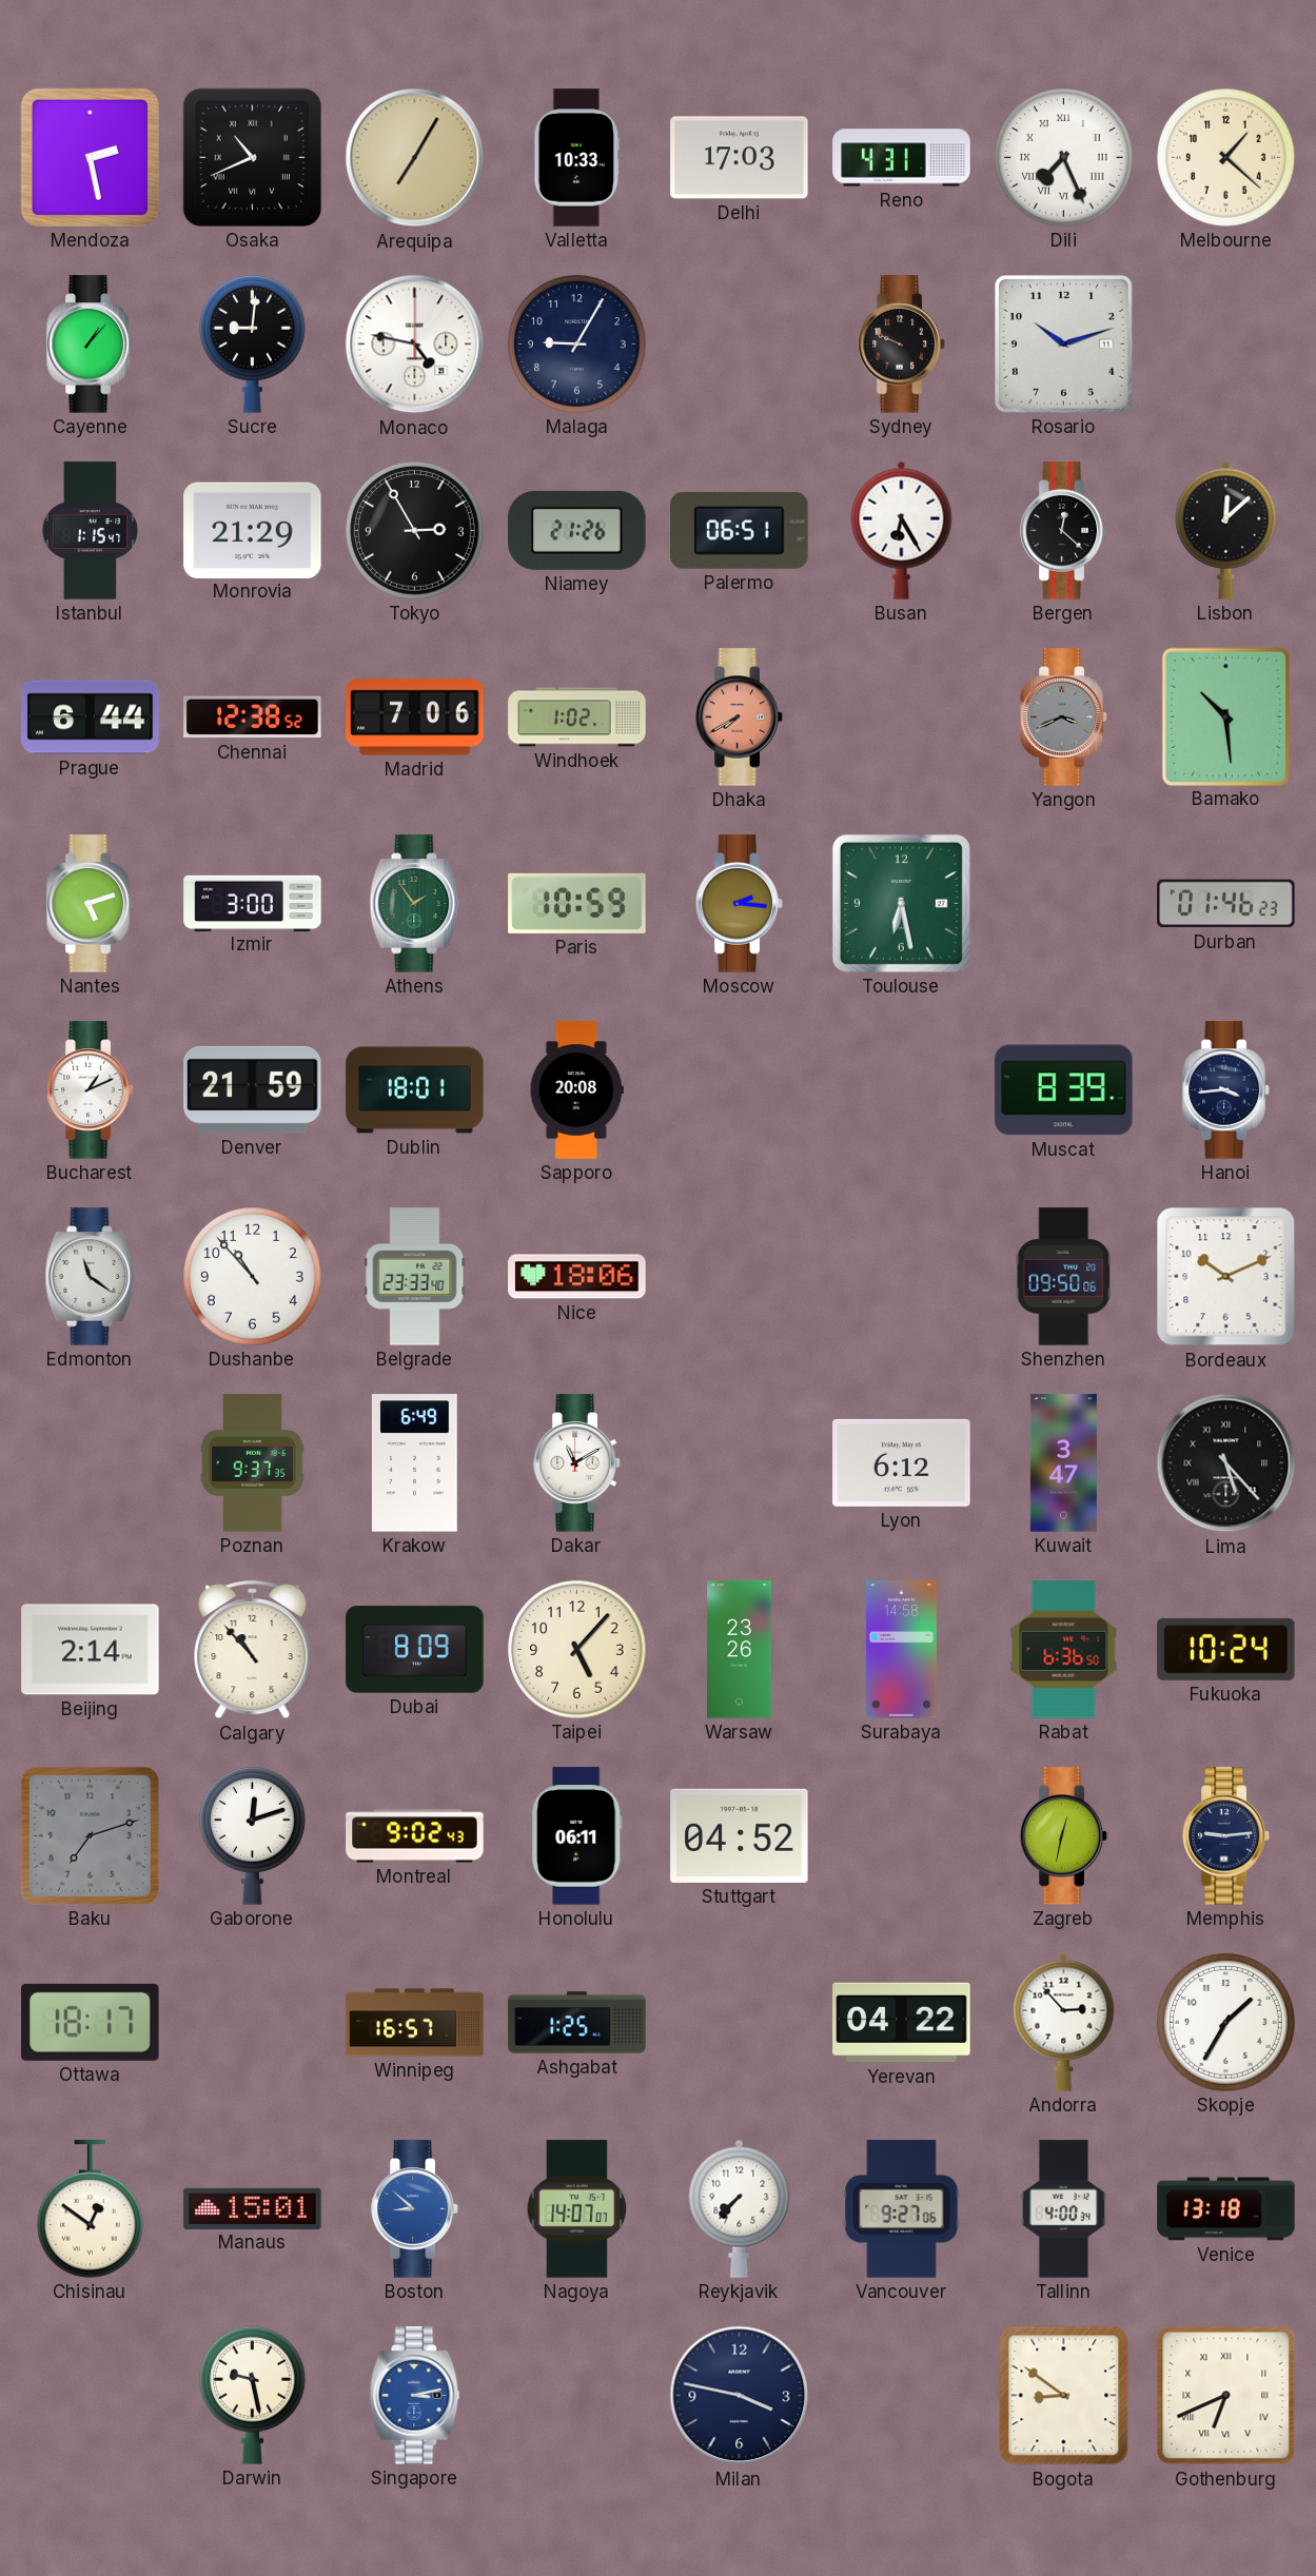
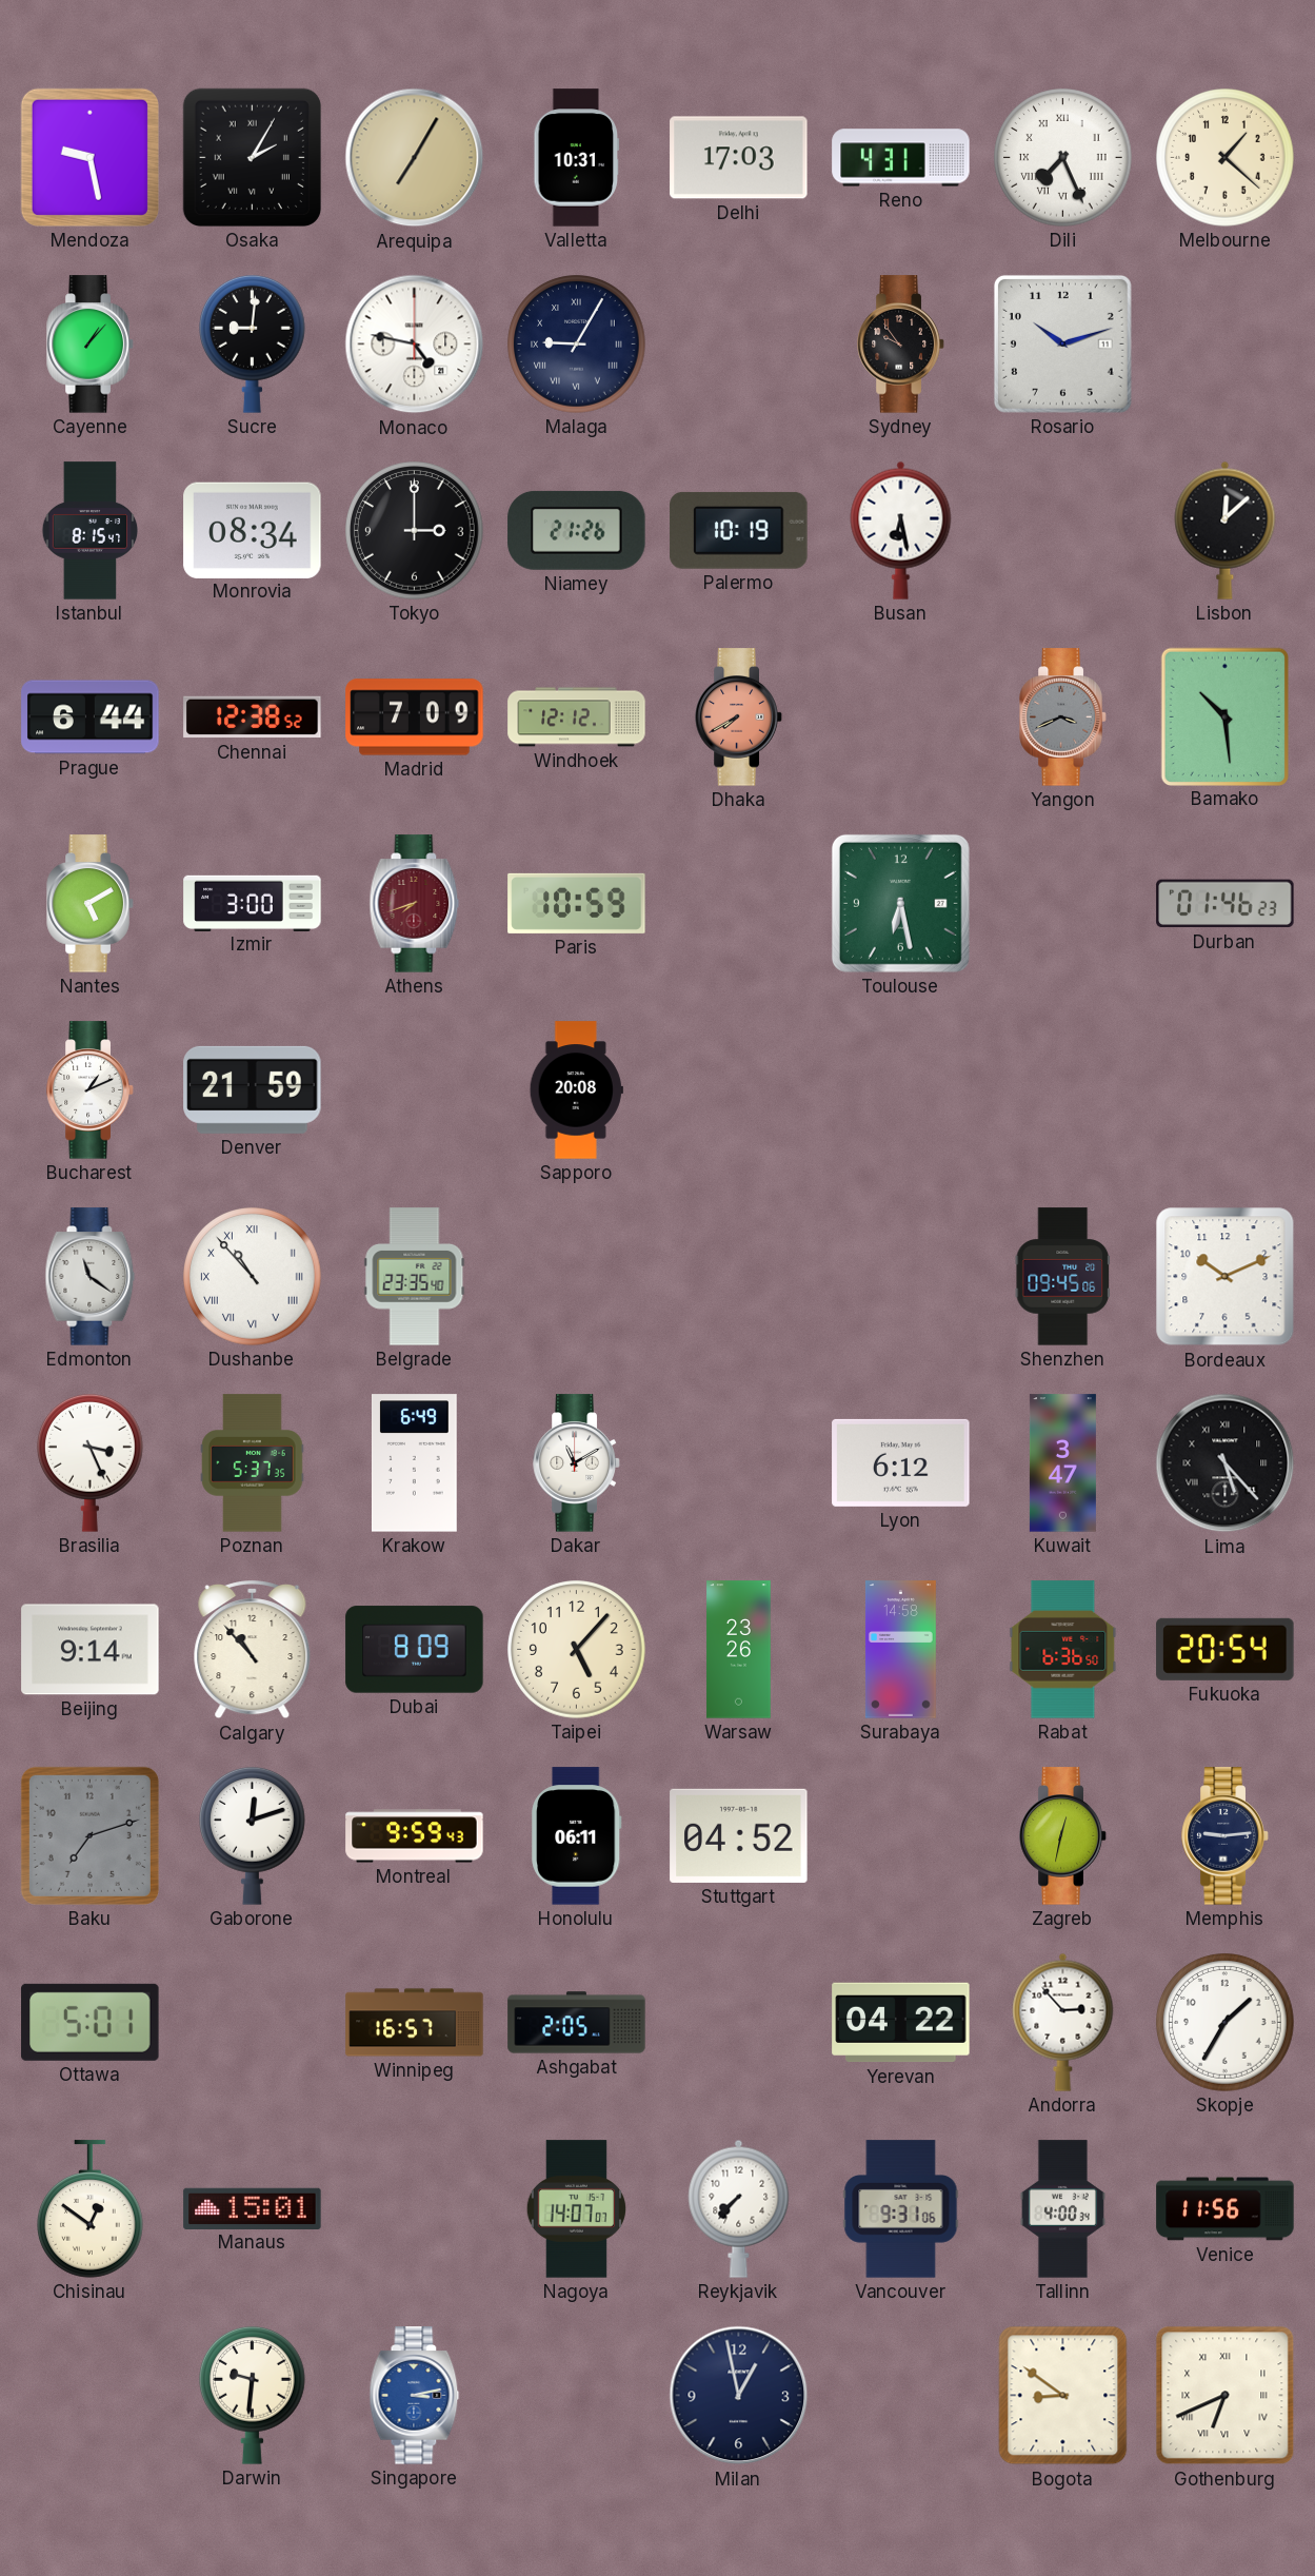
Mendoza: 2:28 -> 9:28 (89, 157)
Osaka: 10:41 -> 2:05 (252, 157)
Valletta: 10:33 -> 10:31 (577, 158)
Malaga numerals: Arabic -> Roman (577, 345)
Sydney: 9:49 -> 9:54 (901, 345)
Istanbul: 1:15 -> 8:15 (91, 531)
Monrovia: 21:29 -> 08:34 (253, 530)
Tokyo: 2:55 -> 3:00 (415, 531)
Palermo: 06:51 -> 10:19 (739, 530)
Busan: 6:25 -> 6:28 (901, 530)
Bergen: 12:22 -> none (1064, 531)
Madrid: 7:06 -> 7:09 (415, 717)
Windhoek: 1:02 -> 12:12 (577, 717)
Nantes: 5:12 -> 5:10 (91, 904)
Athens: 1:54 -> 7:42 (415, 904)
Athens dial: green -> burgundy (415, 904)
Moscow: 2:16 -> none (740, 904)
Dublin: 18:01 -> none (415, 1090)
Muscat: 8:39 -> none (1064, 1090)
Hanoi: 3:44 -> none (1226, 1090)
Dushanbe numerals: Arabic -> Roman (253, 1277)
Belgrade: 23:33 -> 23:35 (415, 1277)
Nice: 18:06 -> none (577, 1277)
Shenzhen: 09:50 -> 09:45 (1063, 1277)
Brasilia: none -> 3:26 (91, 1462)
Poznan: 9:37 -> 5:37 (253, 1463)
Beijing: 2:14 -> 9:14 (91, 1650)
Fukuoka: 10:24 -> 20:54 (1226, 1649)
Montreal: 9:02 -> 9:59 (415, 1836)
Ottawa: 18:17 -> 5:01 (91, 2022)
Ashgabat: 1:25 -> 2:05 (577, 2023)
Boston: 8:52 -> none (415, 2209)
Vancouver: 9:27 -> 9:31 (901, 2209)
Venice: 13:18 -> 11:56 (1226, 2209)
Darwin: 9:28 -> 9:31 (253, 2395)
Milan: 3:47 -> 12:58 (739, 2396)
